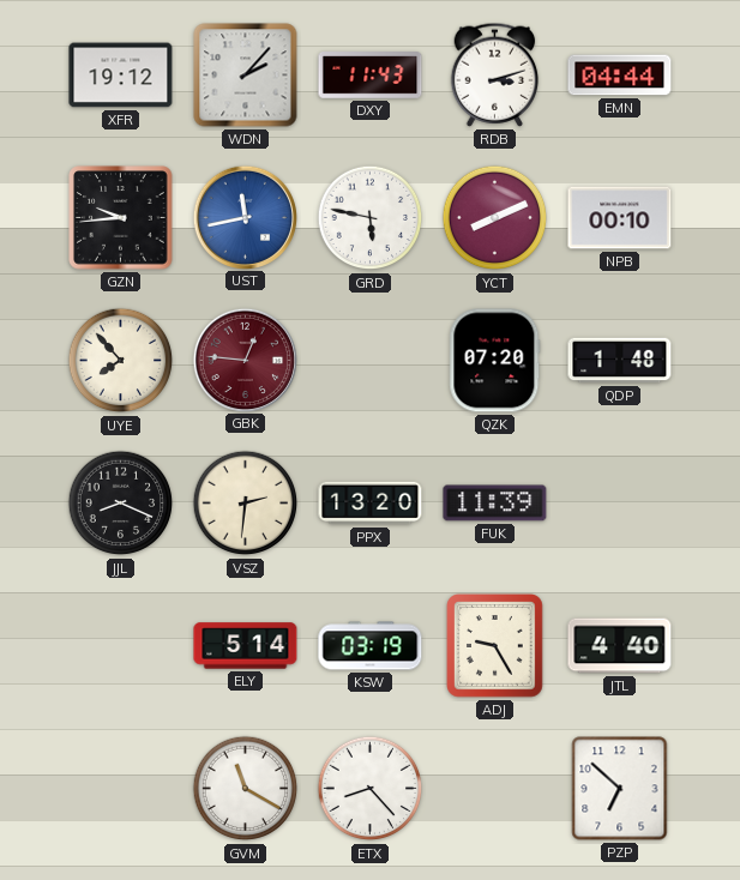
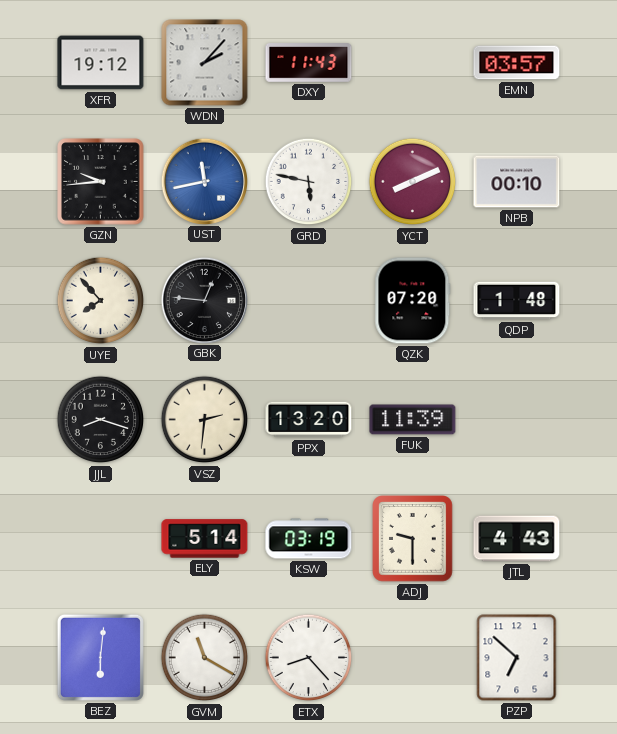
RDB: 3:12 -> none (495, 74)
EMN: 04:44 -> 03:57 (517, 63)
GBK dial: burgundy -> black (204, 300)
JJL: 8:19 -> 8:18 (101, 420)
ADJ: 9:25 -> 9:30 (413, 539)
JTL: 4:40 -> 4:43 (517, 539)
BEZ: none -> 6:01 (100, 657)
